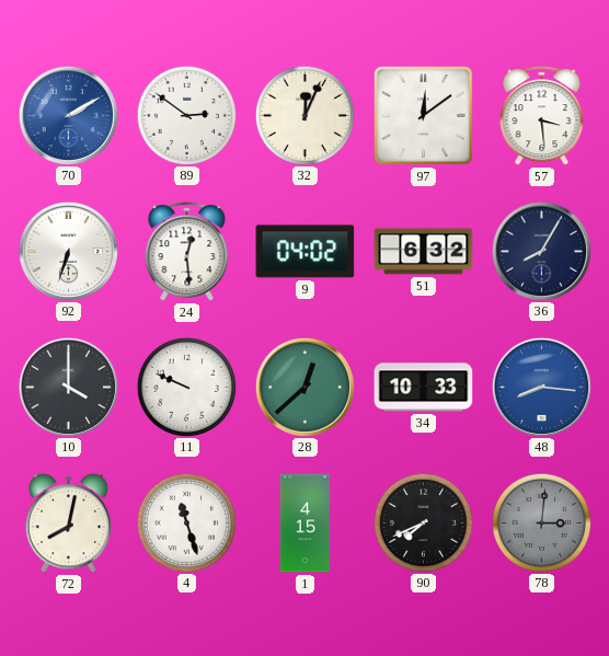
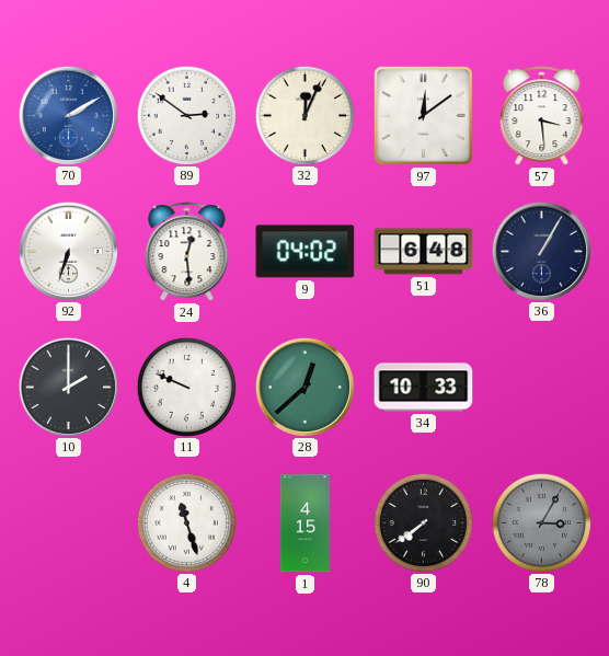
51: 6:32 -> 6:48 (424, 252)
36: 8:05 -> 1:05 (541, 251)
10: 4:00 -> 2:00 (68, 387)
48: 8:16 -> none (541, 387)
72: 8:02 -> none (68, 523)
90: 7:41 -> 7:39 (423, 522)
78: 3:01 -> 3:05 (541, 522)
